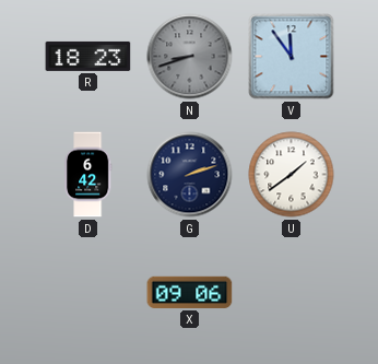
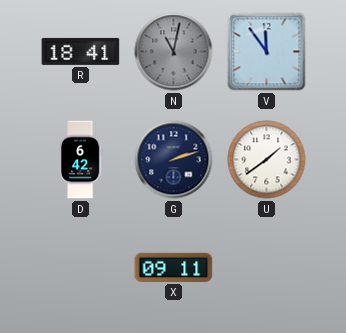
R: 18:23 -> 18:41 (81, 51)
N: 8:42 -> 11:02 (174, 52)
X: 09:06 -> 09:11 (174, 267)
